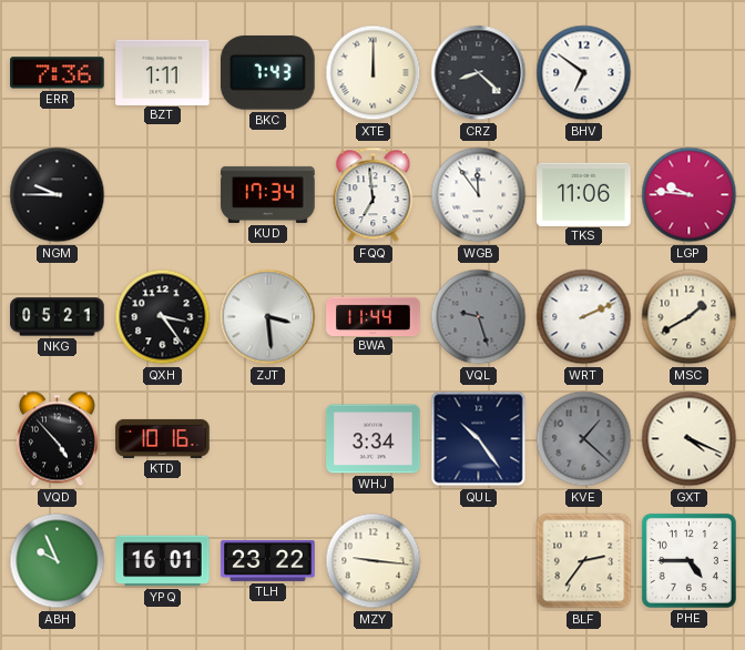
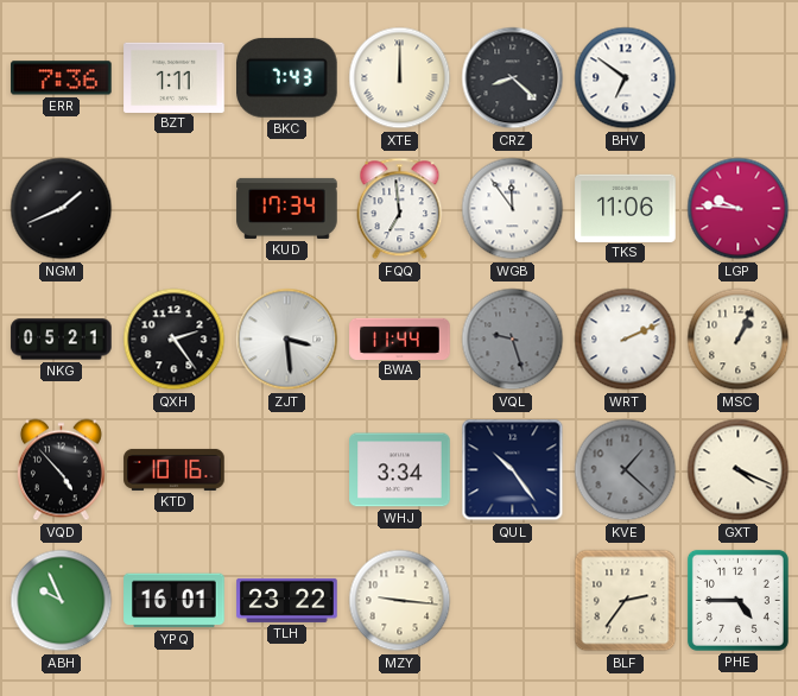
NGM: 9:45 -> 1:41 (62, 209)
QXH: 3:24 -> 2:24 (175, 340)
MSC: 1:40 -> 1:04 (739, 340)
